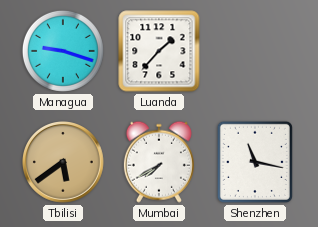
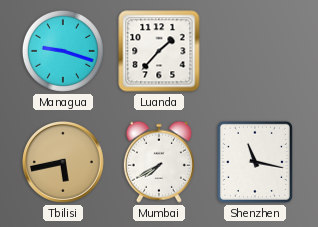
Tbilisi: 5:39 -> 5:43 (64, 163)
